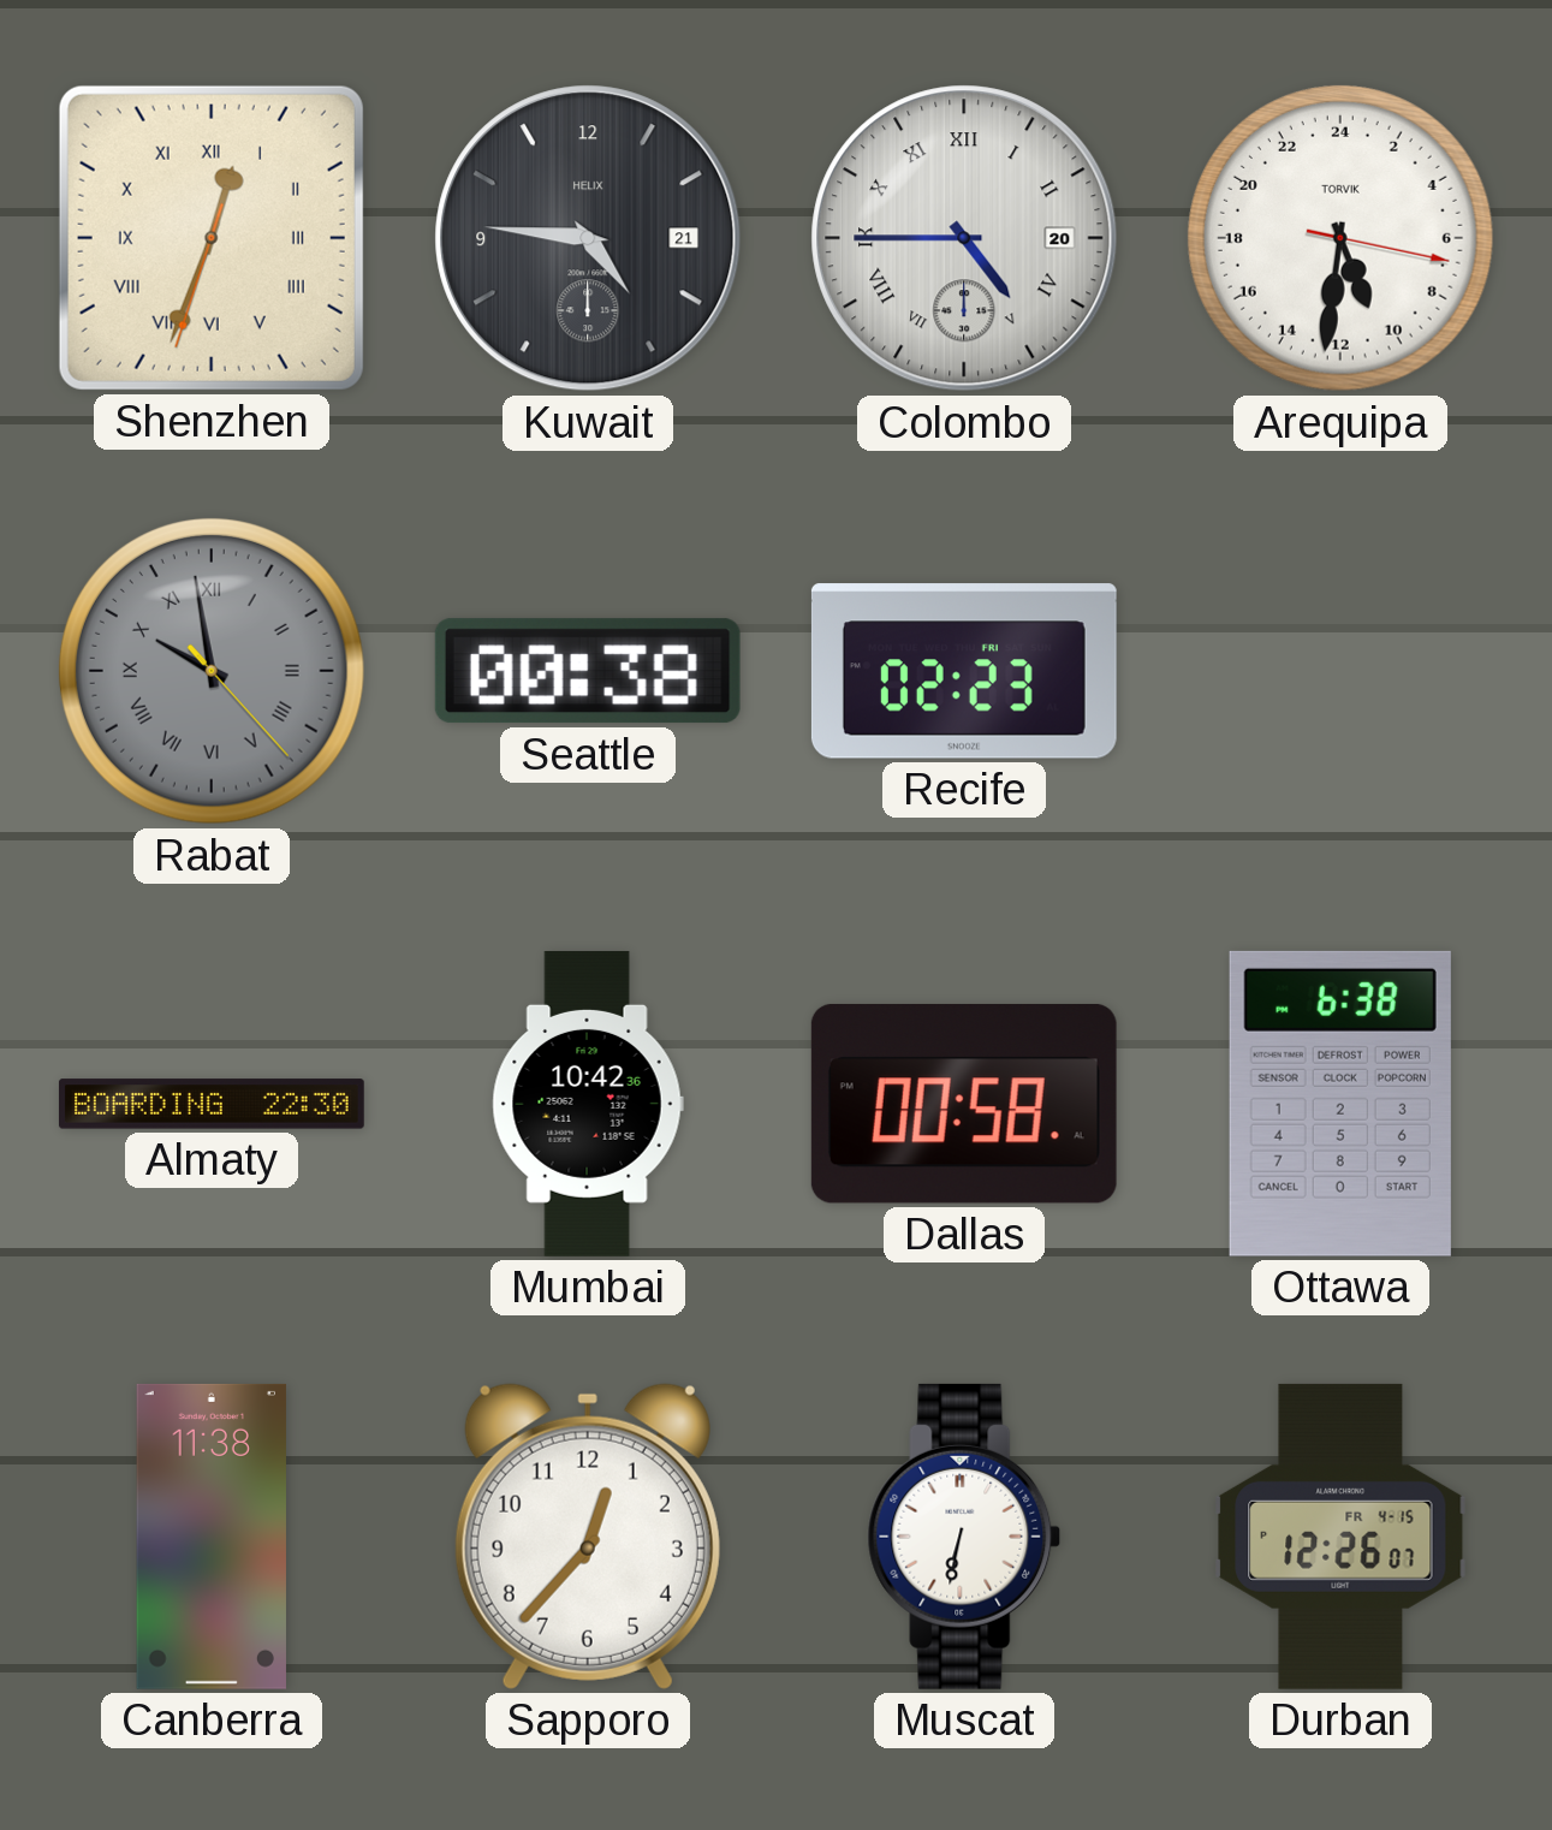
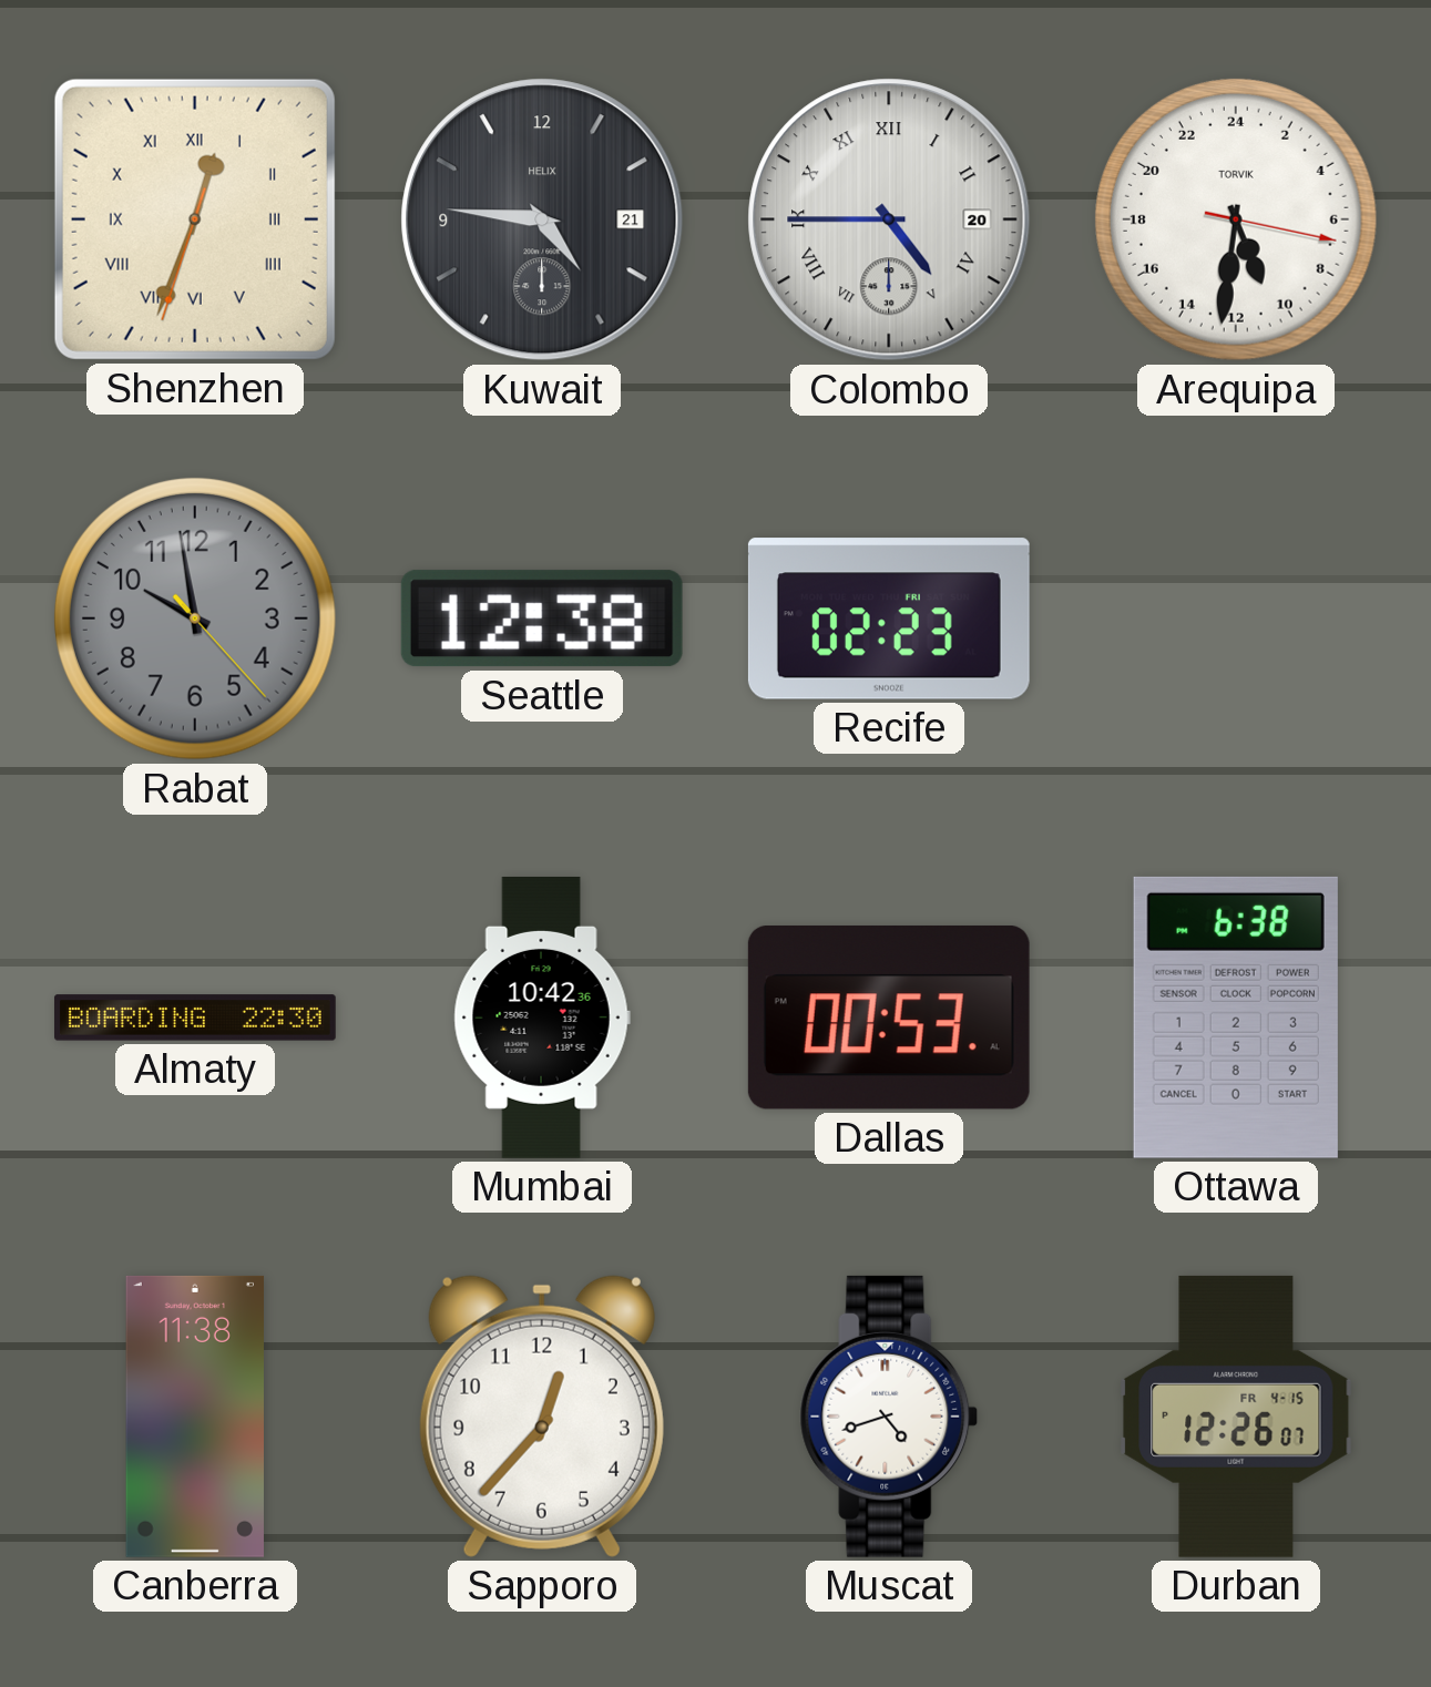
Rabat numerals: Roman -> Arabic (195, 618)
Seattle: 00:38 -> 12:38 (542, 618)
Dallas: 00:58 -> 00:53 (889, 1018)
Muscat: 6:32 -> 4:42 (889, 1417)
